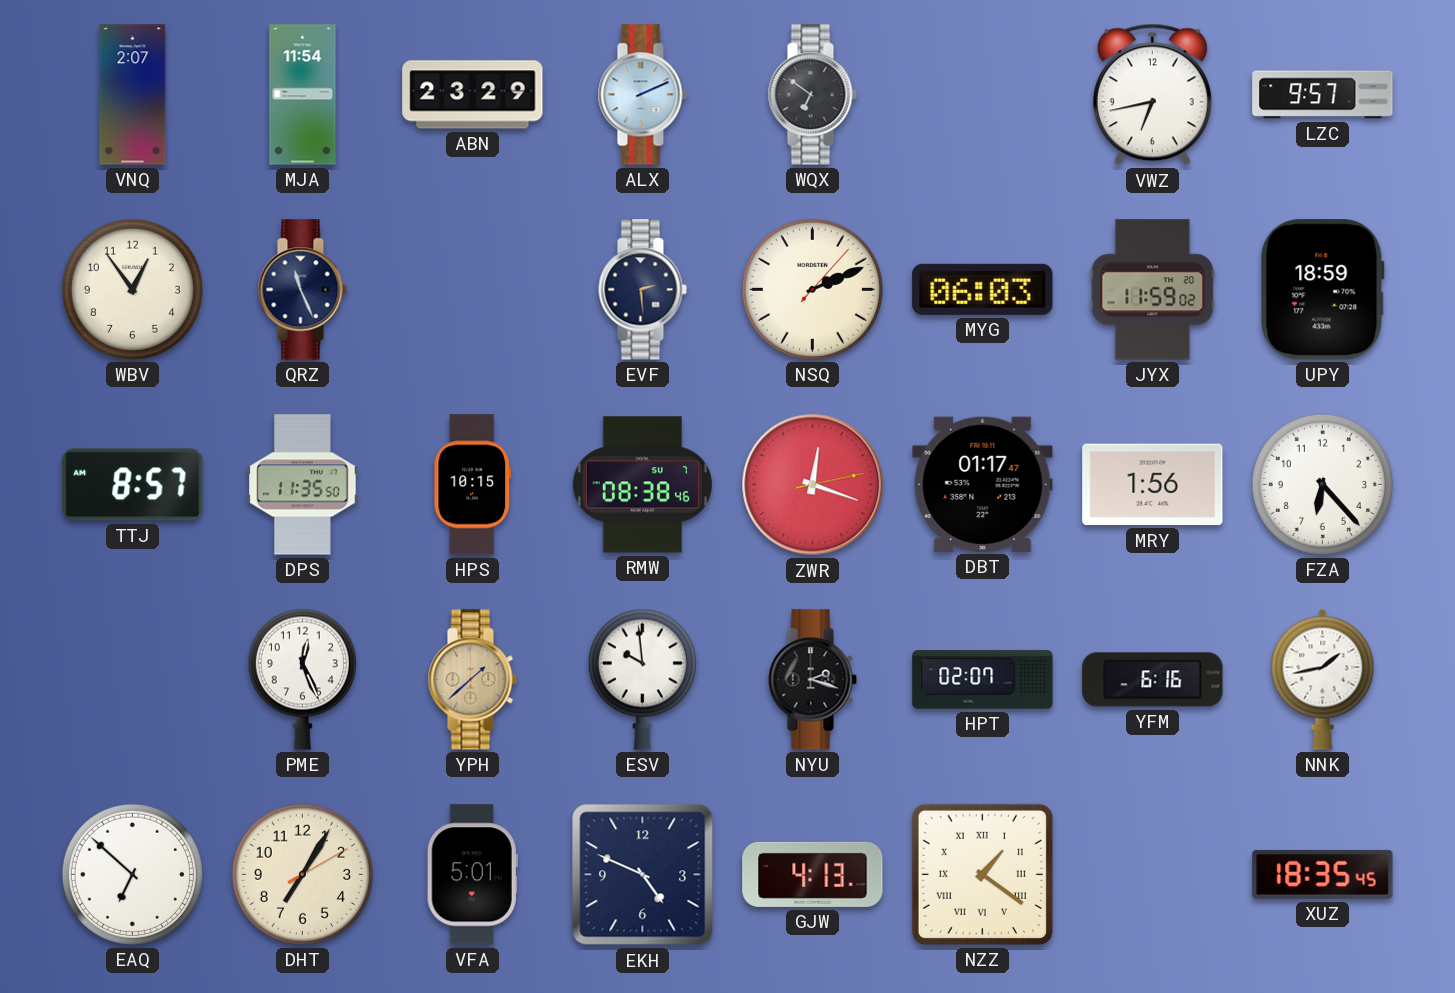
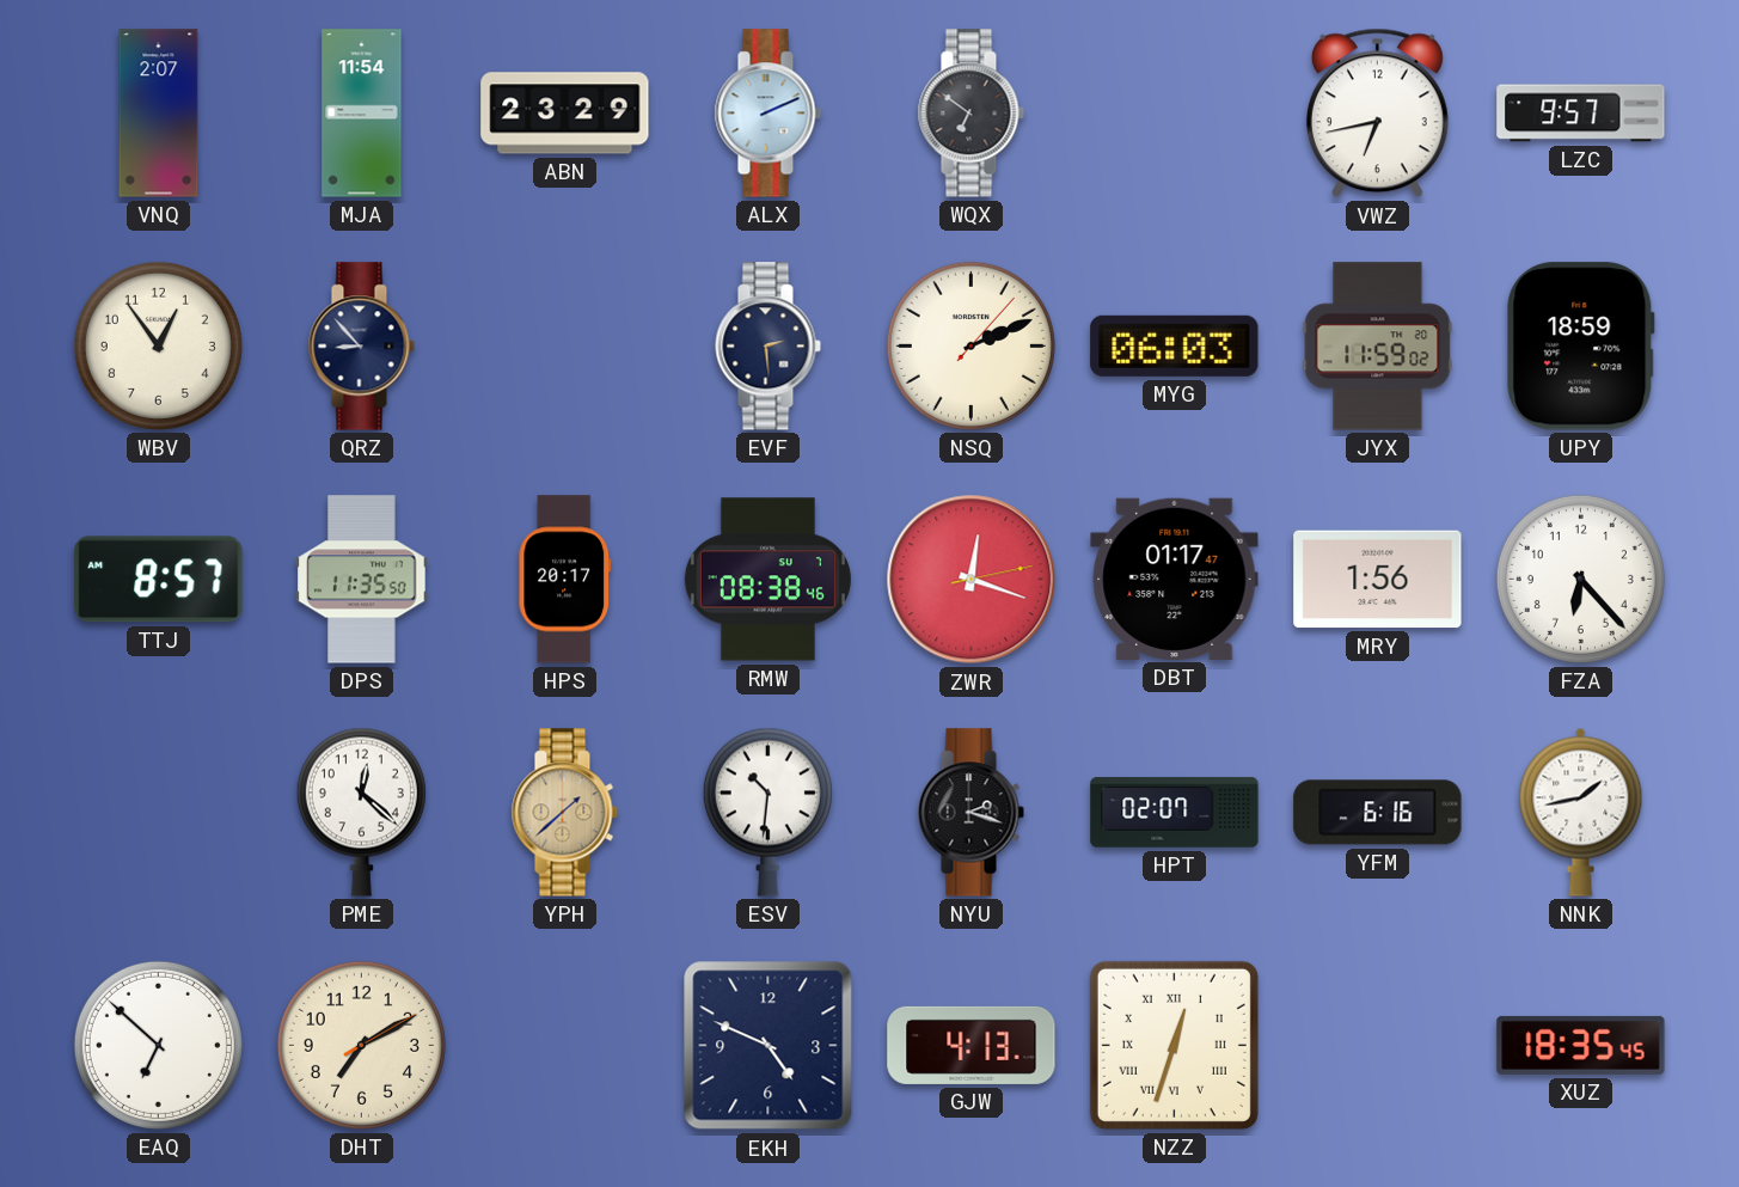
QRZ: 11:26 -> 8:53 (361, 347)
HPS: 10:15 -> 20:17 (565, 580)
PME: 12:26 -> 12:22 (361, 812)
ESV: 9:59 -> 10:31 (767, 812)
DHT: 7:05 -> 7:10 (361, 1045)
VFA: 5:01 -> none (472, 875)
NZZ: 1:21 -> 12:33 (1174, 1045)
